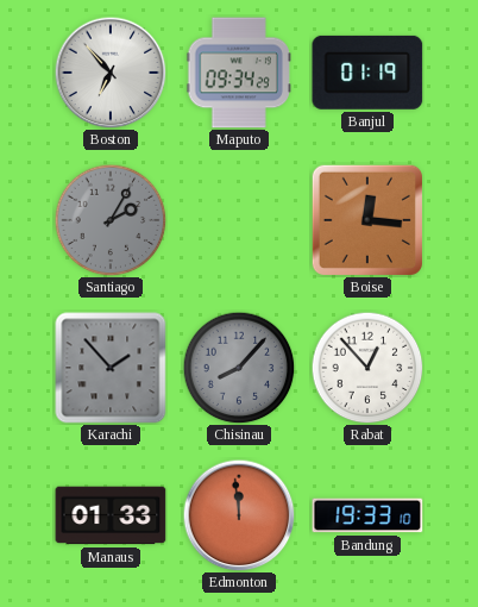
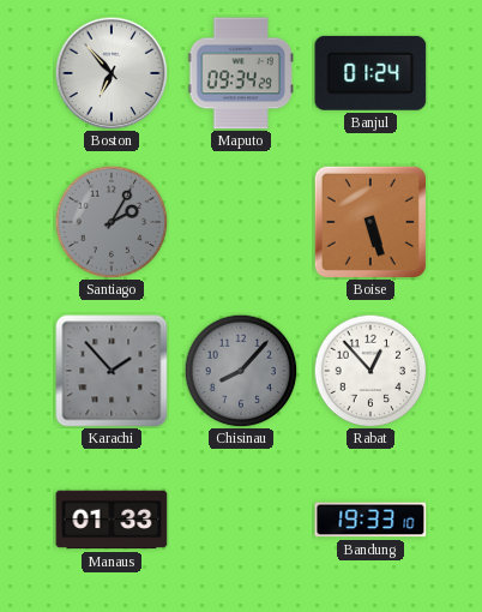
Banjul: 01:19 -> 01:24 (370, 73)
Boise: 12:16 -> 5:27 (370, 222)
Edmonton: 11:59 -> none (239, 515)
